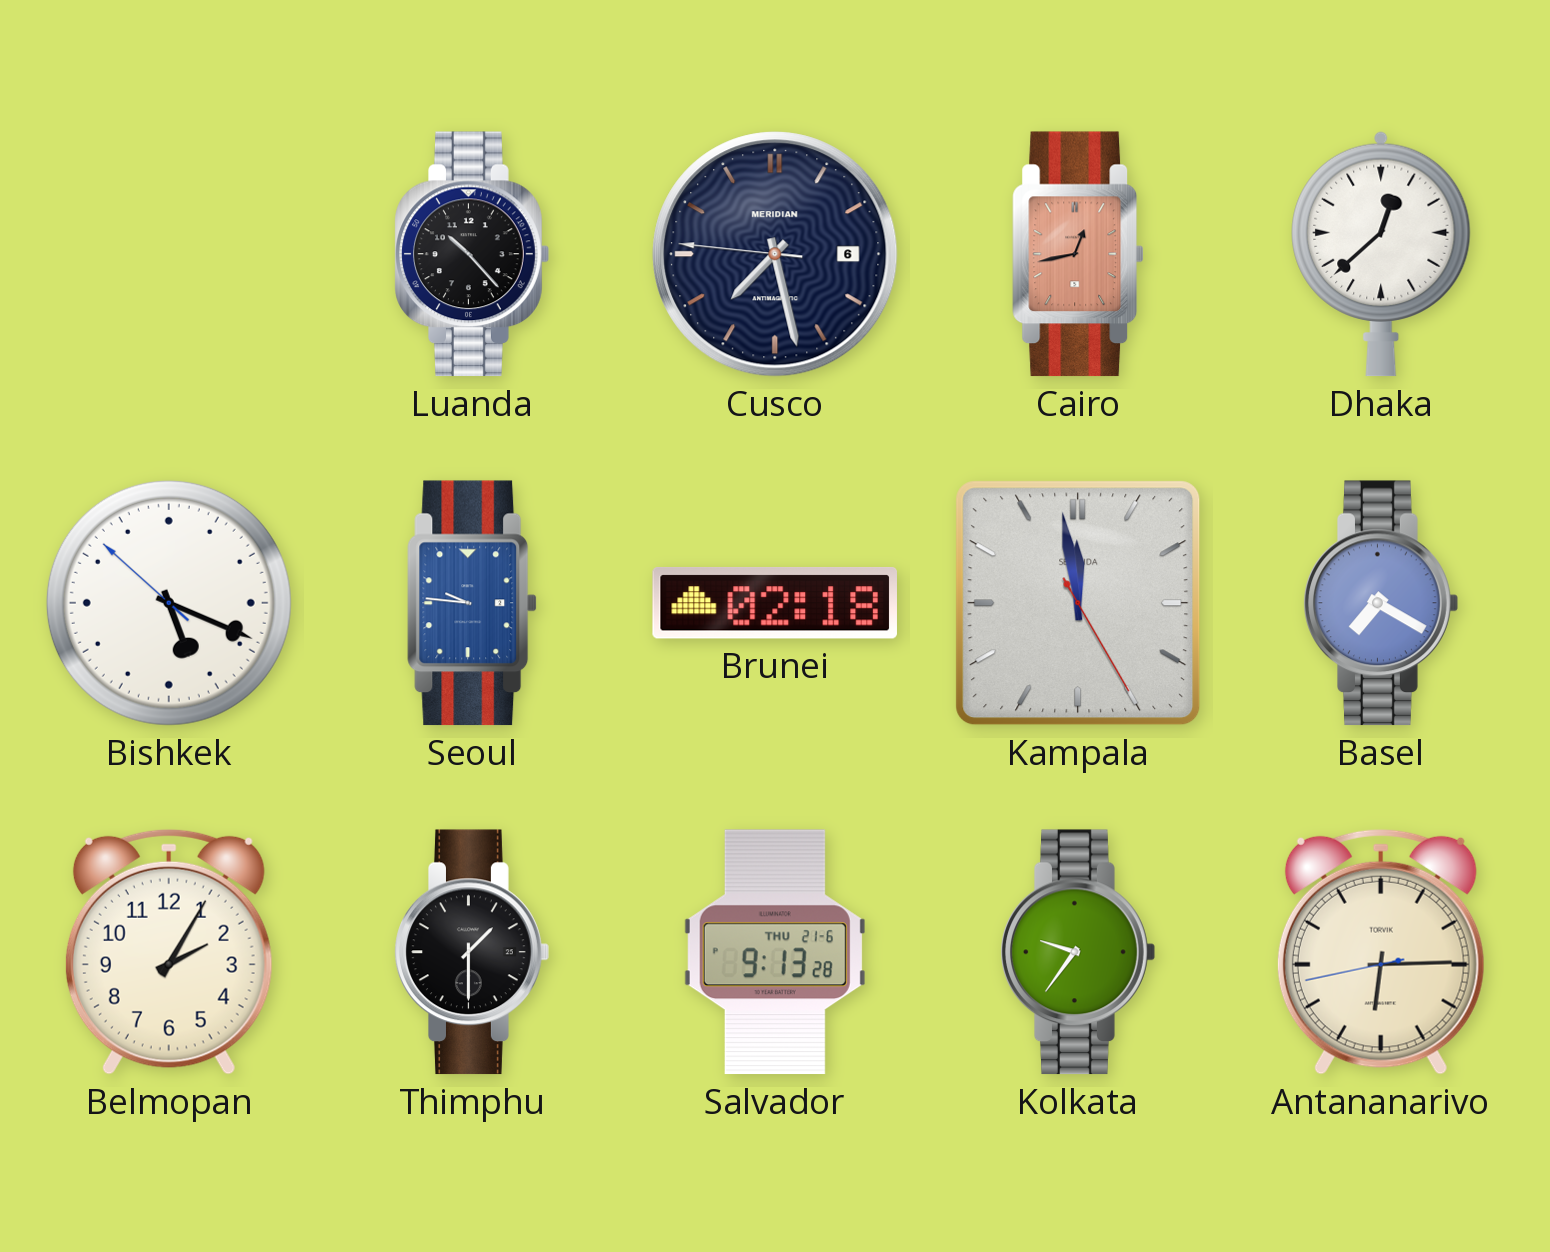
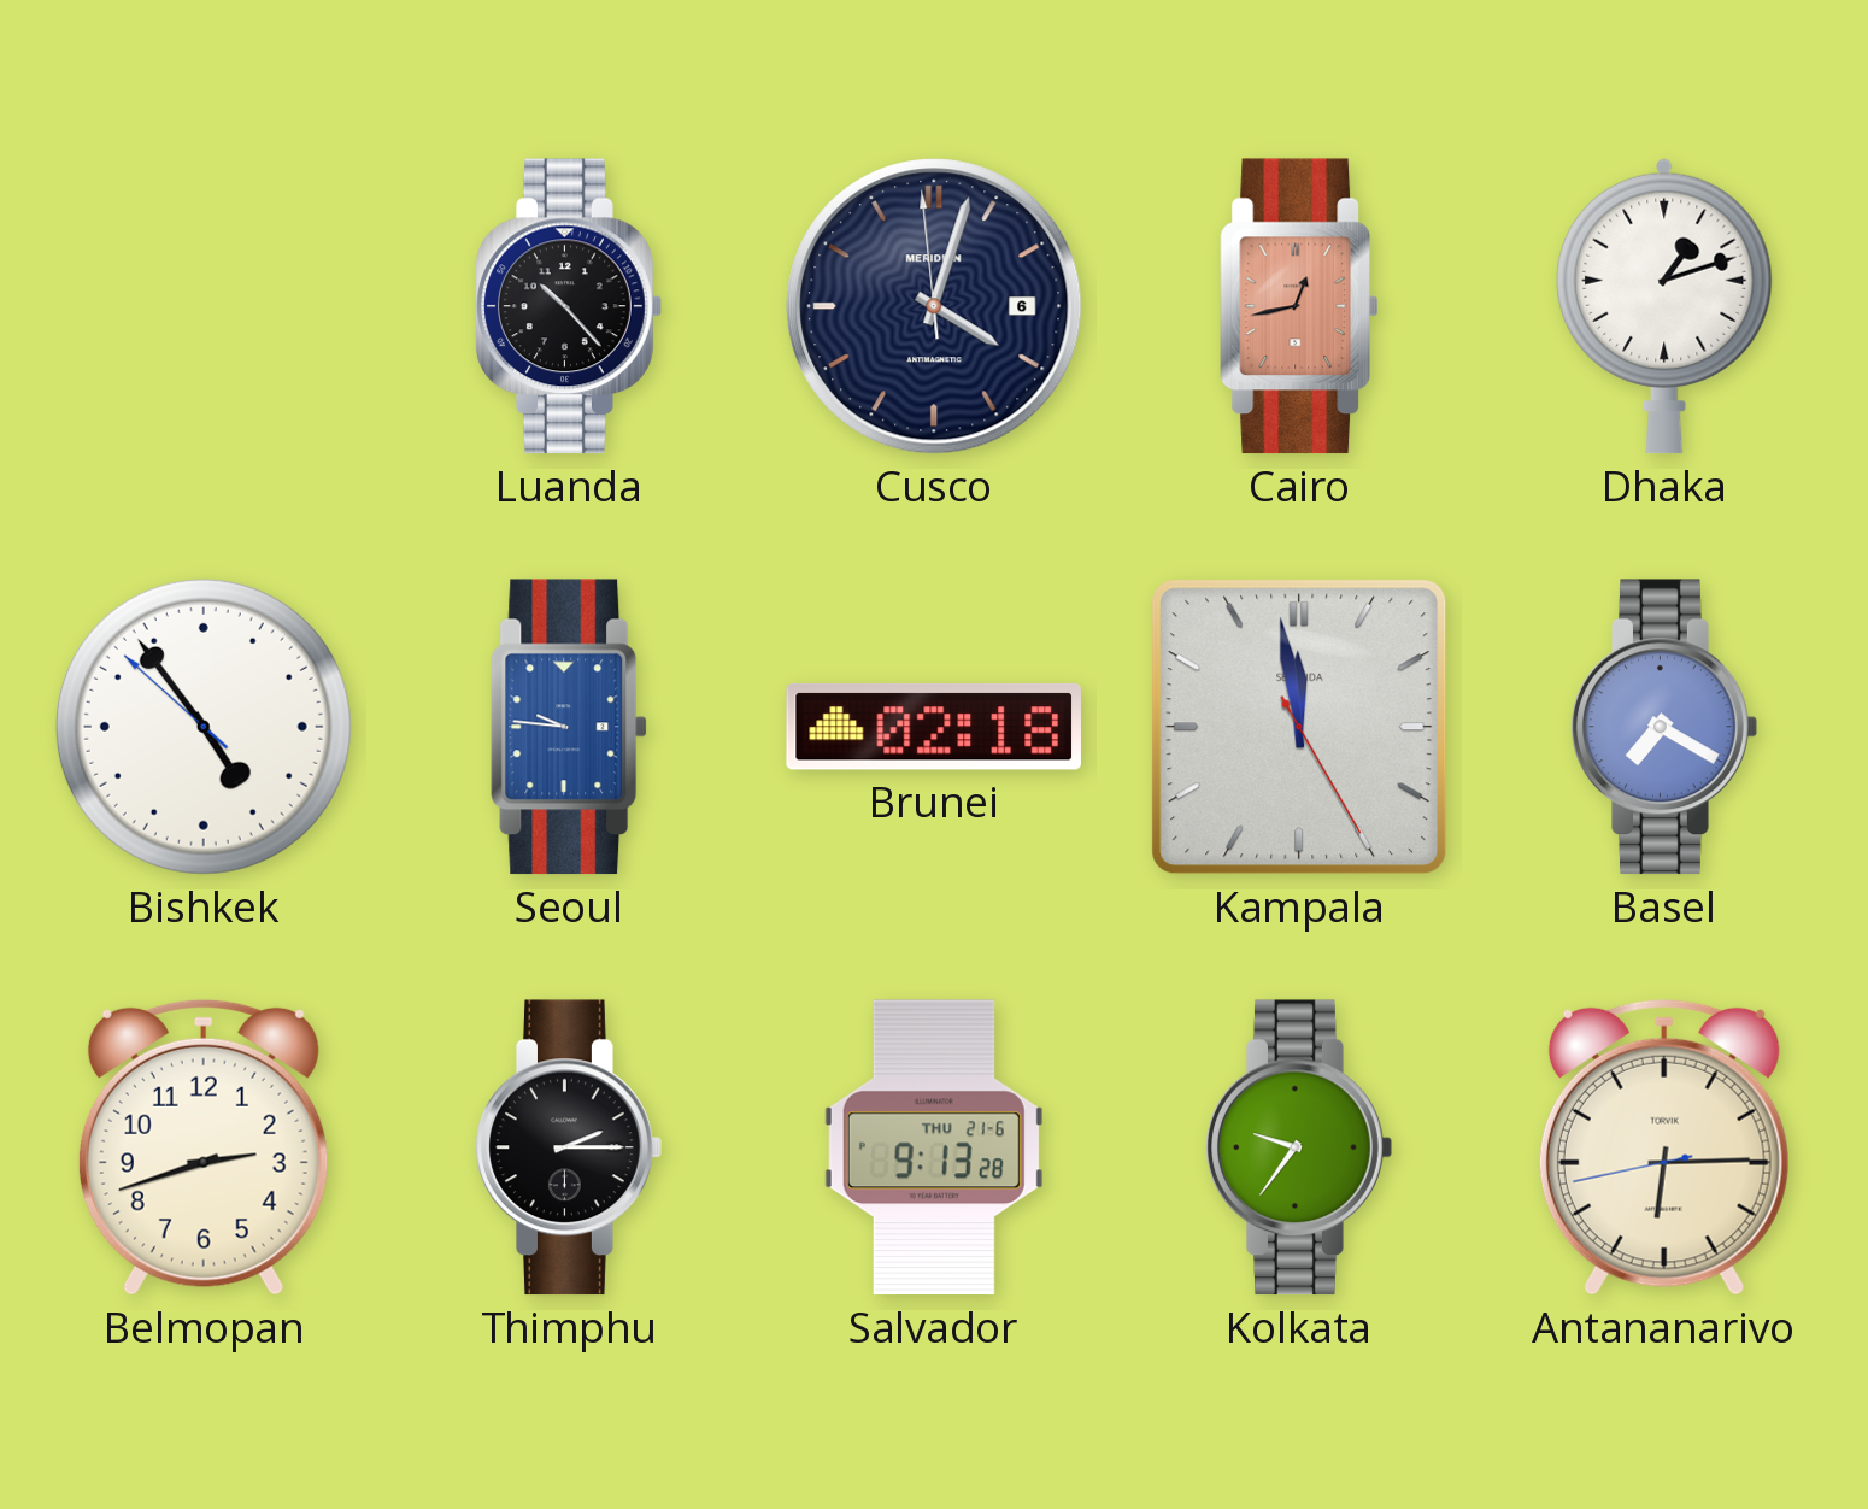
Cusco: 7:27 -> 4:02 (934, 306)
Dhaka: 12:38 -> 1:12 (1664, 306)
Bishkek: 5:18 -> 4:53 (204, 727)
Belmopan: 2:05 -> 2:42 (204, 1147)
Thimphu: 1:30 -> 2:15 (569, 1147)
